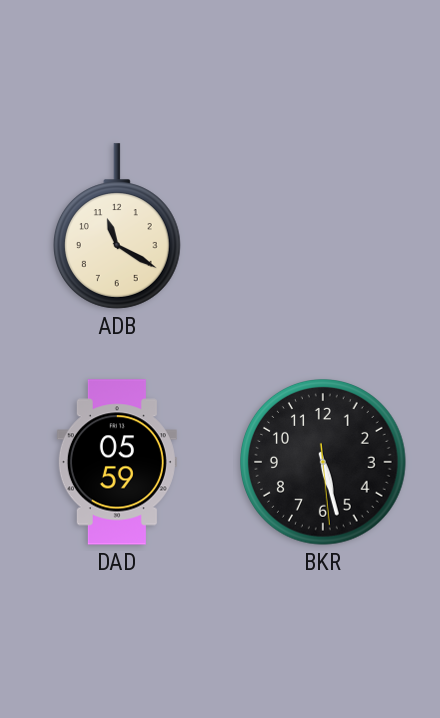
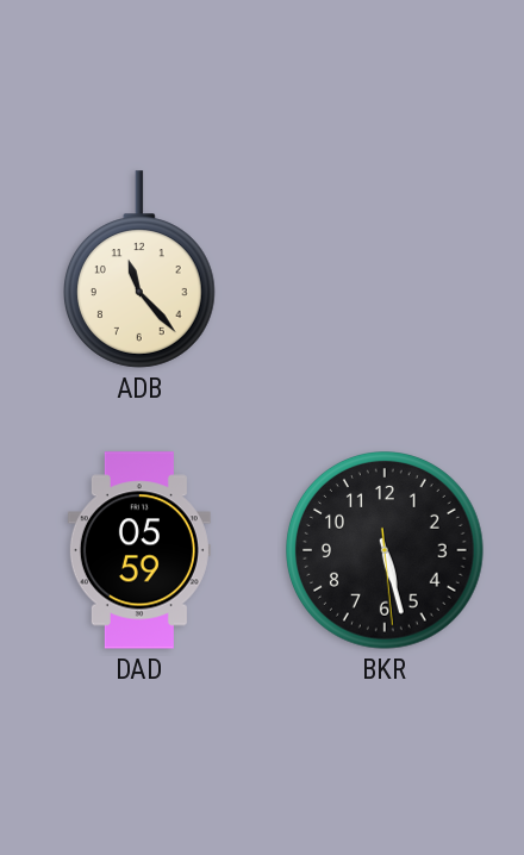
ADB: 11:20 -> 11:23 (139, 269)
